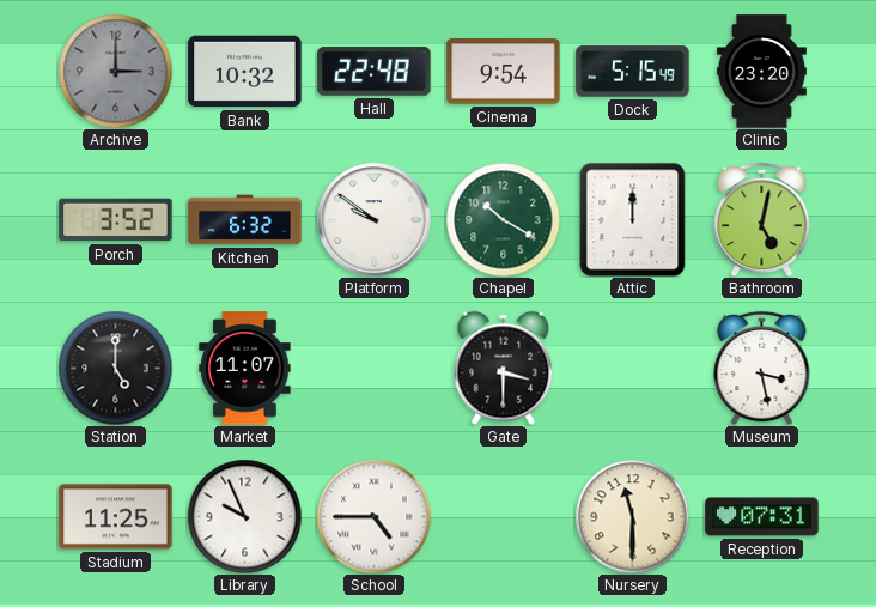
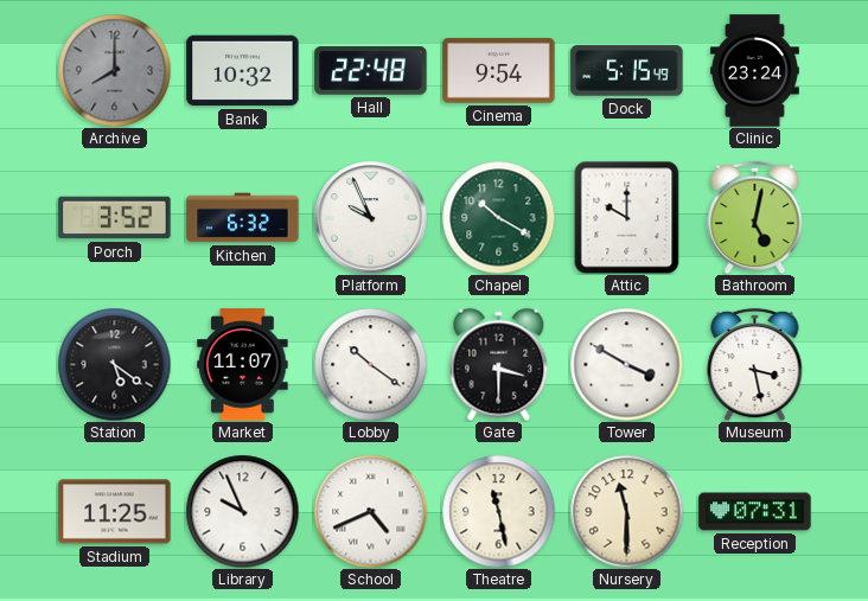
Archive: 3:00 -> 8:00 (114, 70)
Clinic: 23:20 -> 23:24 (754, 71)
Platform: 9:51 -> 9:56 (371, 218)
Attic: 12:00 -> 10:00 (627, 217)
Station: 5:00 -> 5:21 (114, 364)
Lobby: none -> 10:21 (370, 364)
Tower: none -> 3:50 (626, 364)
School: 4:45 -> 4:41 (370, 511)
Theatre: none -> 11:28 (498, 511)
